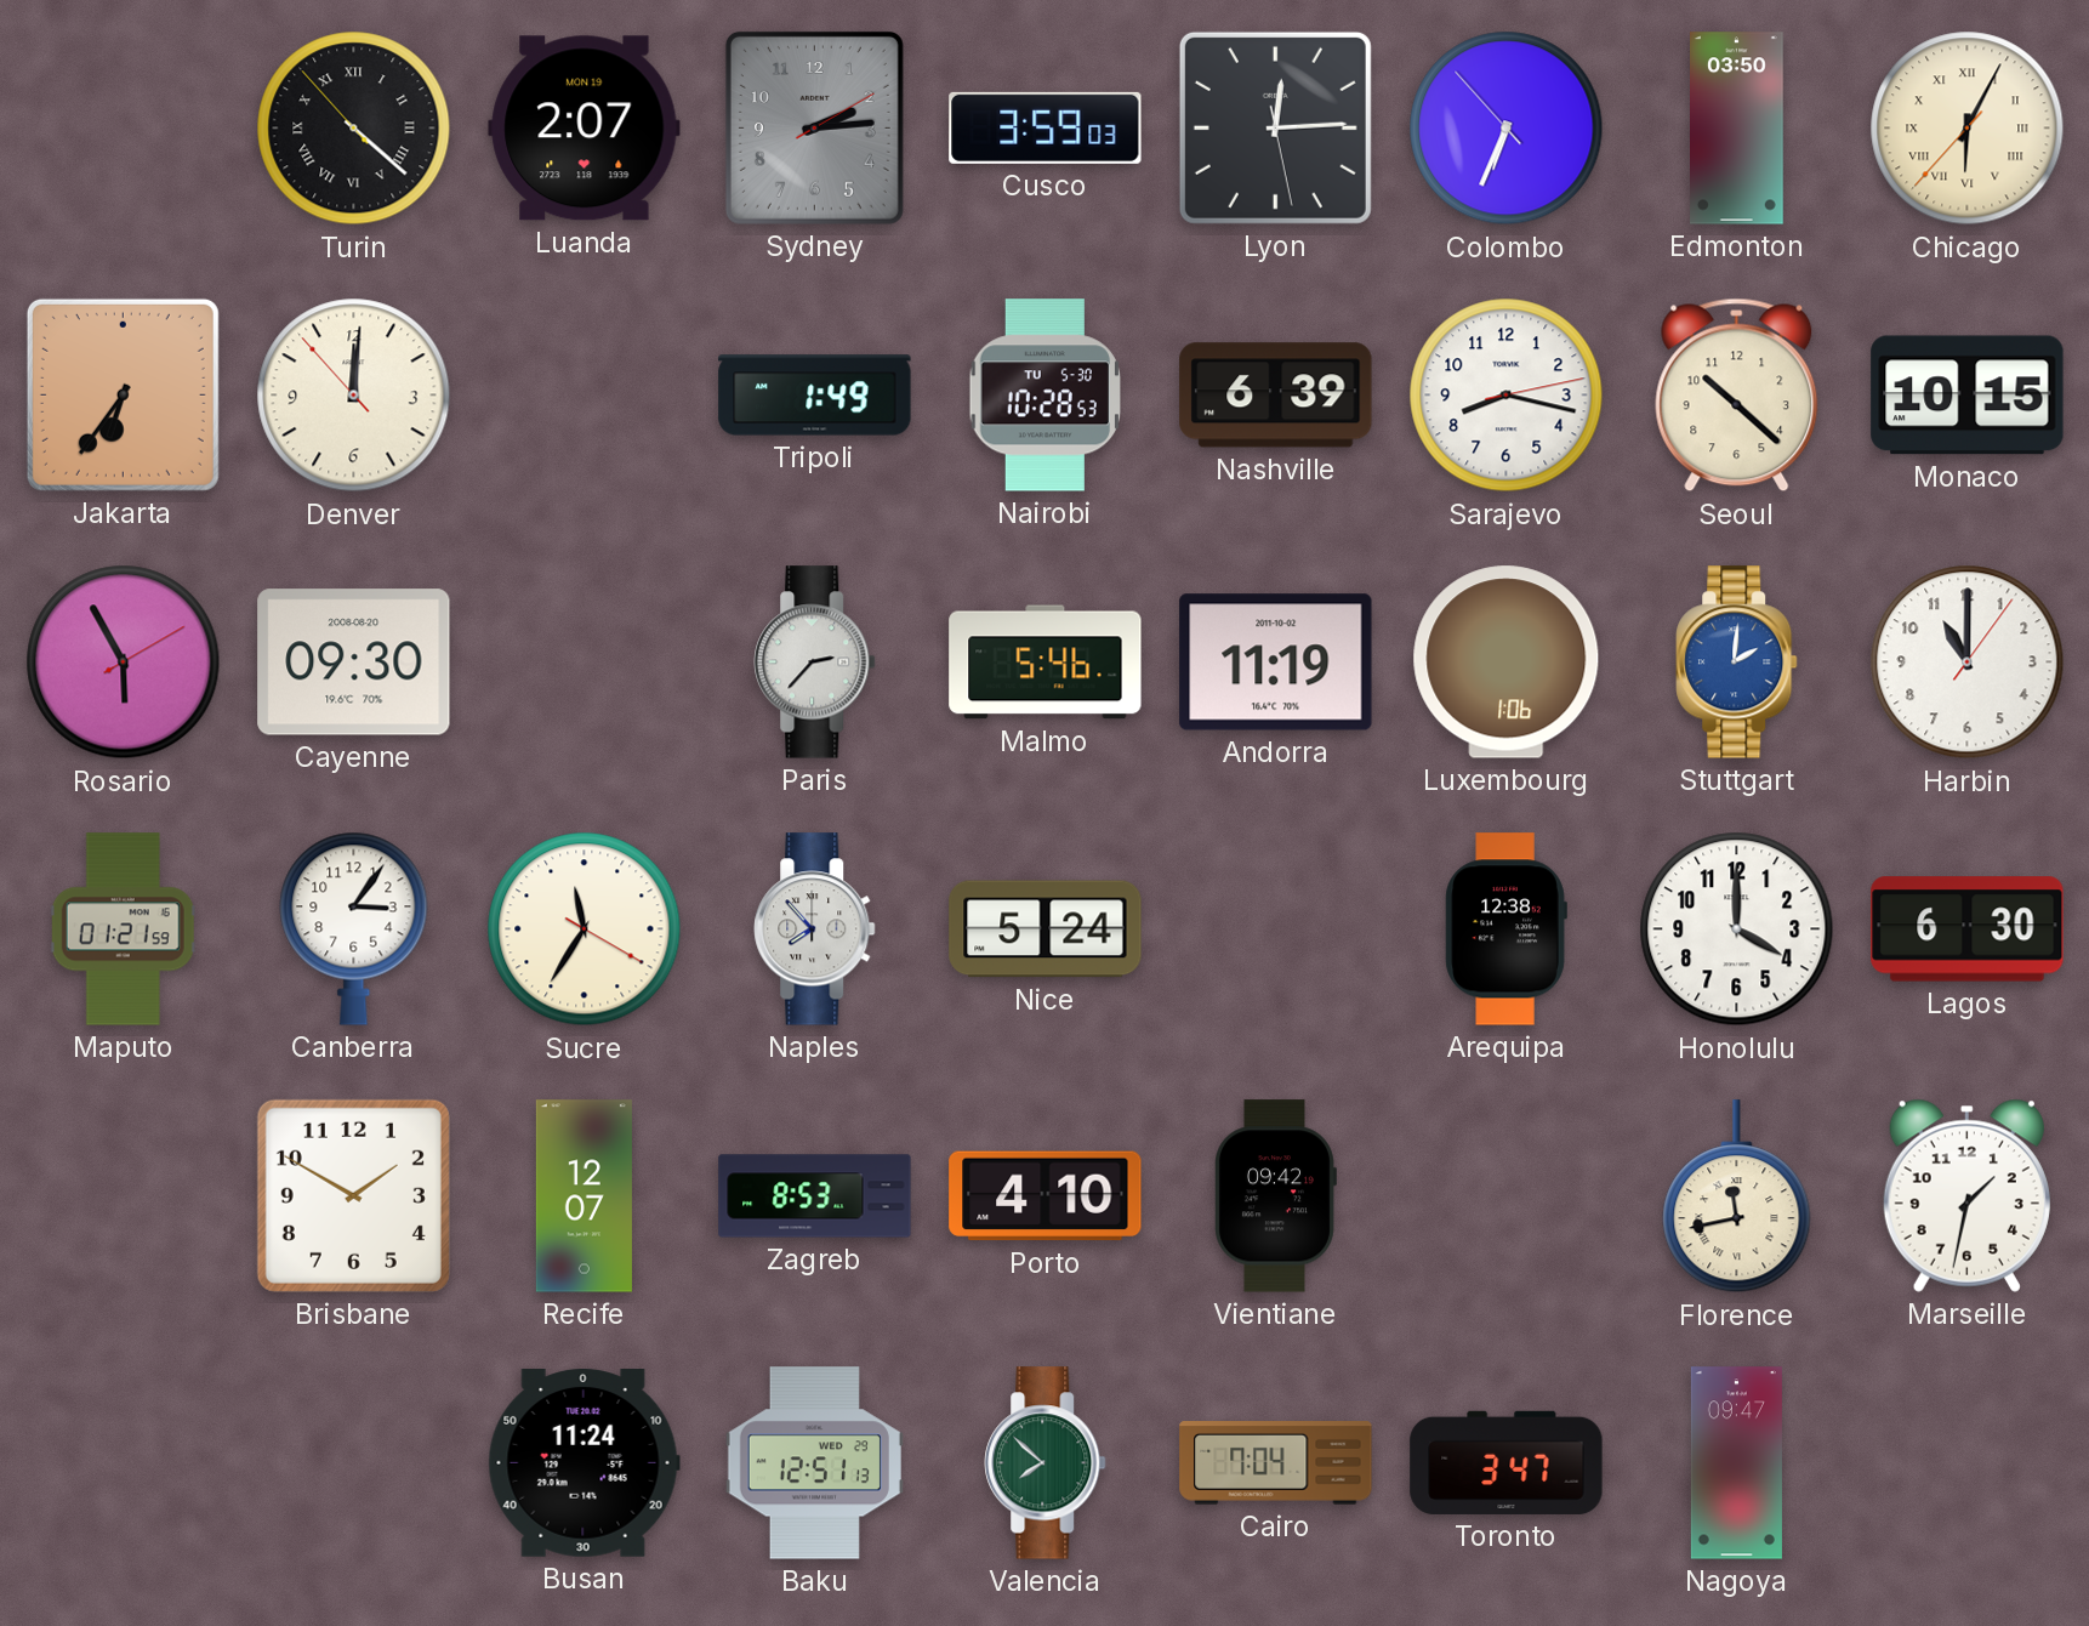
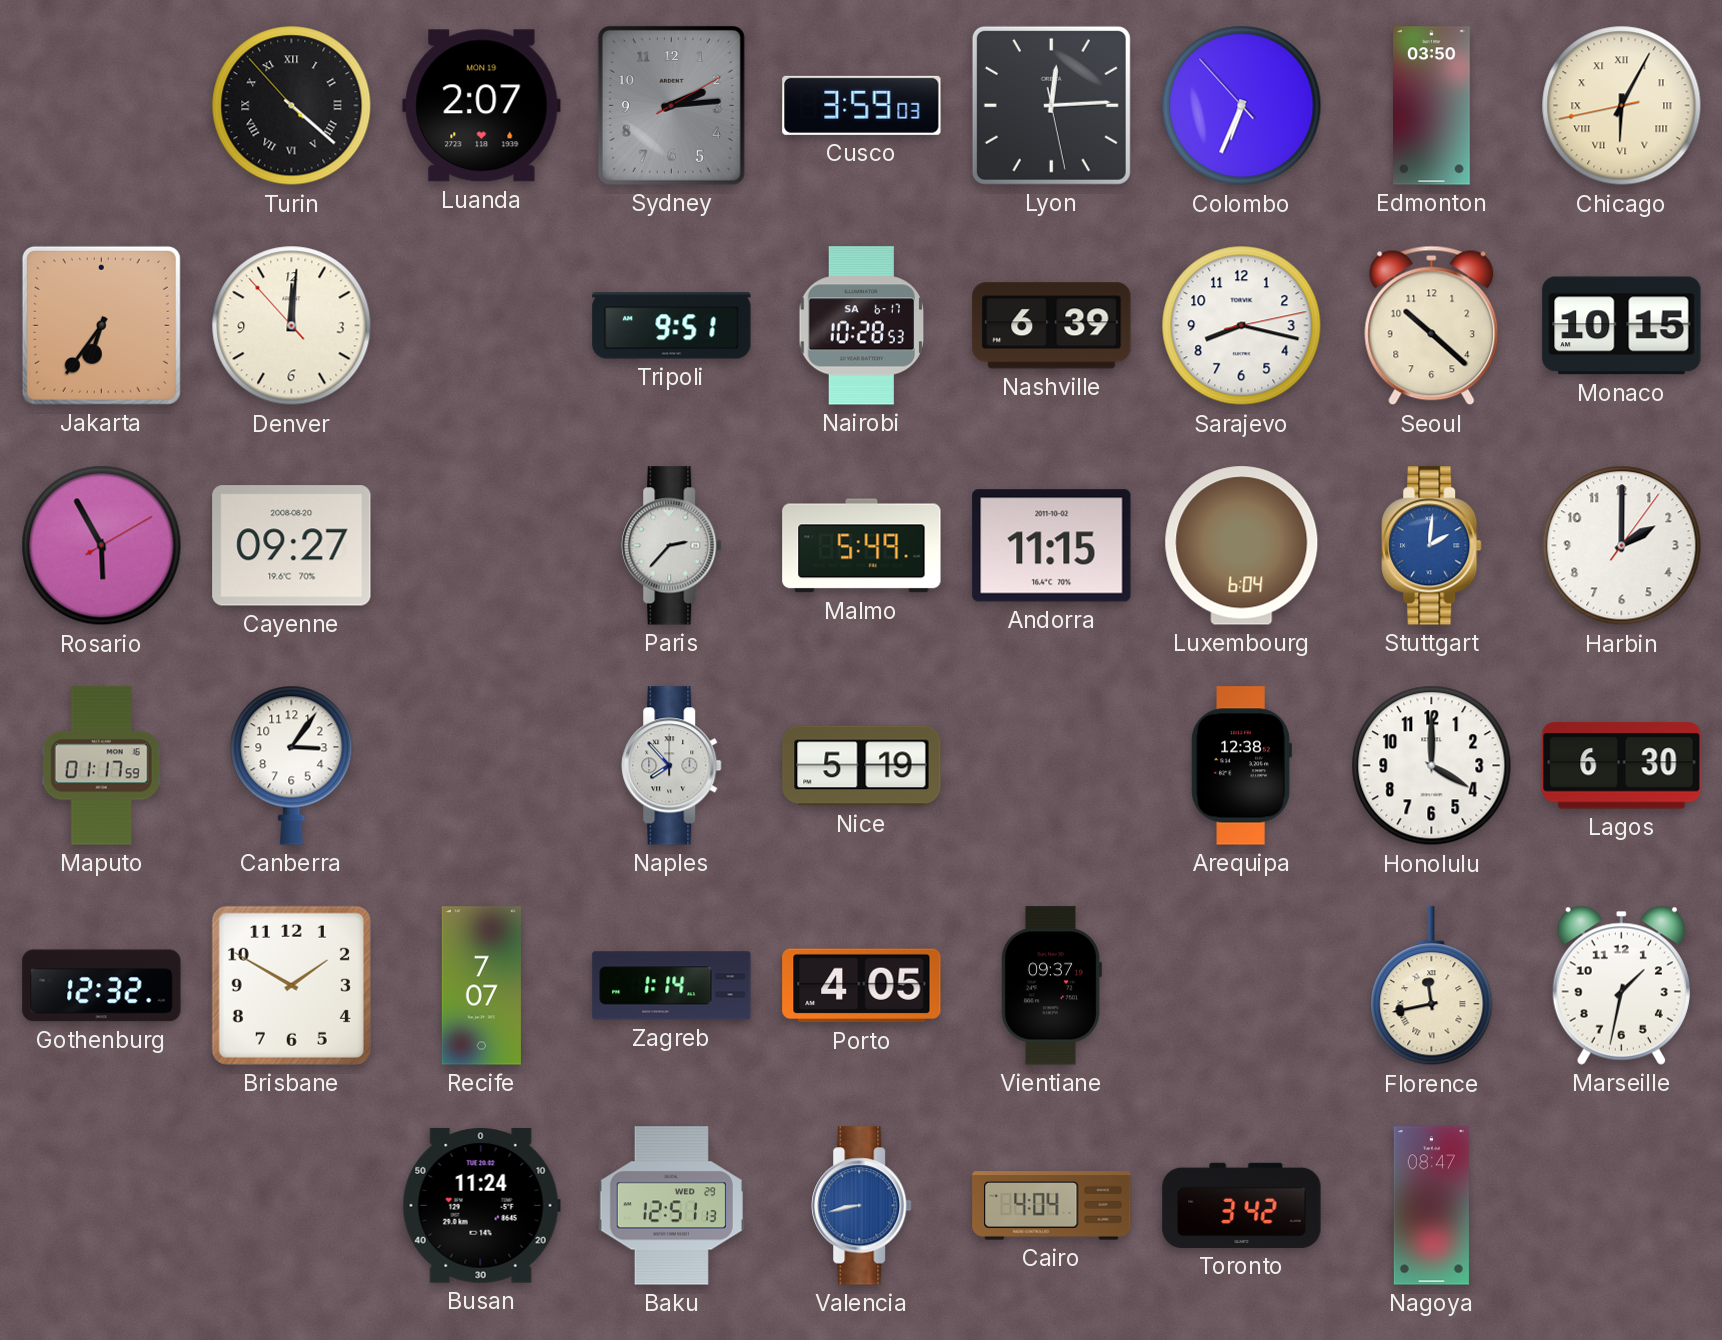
Chicago: 6:04:37 -> 6:04:43 (1622, 106)
Tripoli: 1:49 -> 9:51 (672, 326)
Nairobi date: TU 5-30 -> SA 6-17 (862, 326)
Cayenne: 09:30 -> 09:27 (292, 546)
Malmo: 5:46 -> 5:49 (862, 546)
Andorra: 11:19 -> 11:15 (1052, 546)
Luxembourg: 1:06 -> 6:04 (1242, 546)
Harbin: 11:00 -> 2:00 (1622, 546)
Maputo: 01:21 -> 01:17 (101, 766)
Sucre: 11:35 -> none (585, 929)
Nice: 5:24 -> 5:19 (862, 766)
Gothenburg: none -> 12:32 (102, 986)
Recife: 12:07 -> 7:07 (481, 986)
Zagreb: 8:53 -> 1:14 (672, 986)
Porto: 4:10 -> 4:05 (862, 986)
Vientiane: 09:42 -> 09:37 (1052, 986)
Valencia: 7:52 -> 8:43 (862, 1206)
Valencia dial: green -> blue (862, 1206)
Cairo: 7:04 -> 4:04 (1052, 1206)
Toronto: 3:47 -> 3:42 (1242, 1205)
Nagoya: 09:47 -> 08:47 (1431, 1206)
